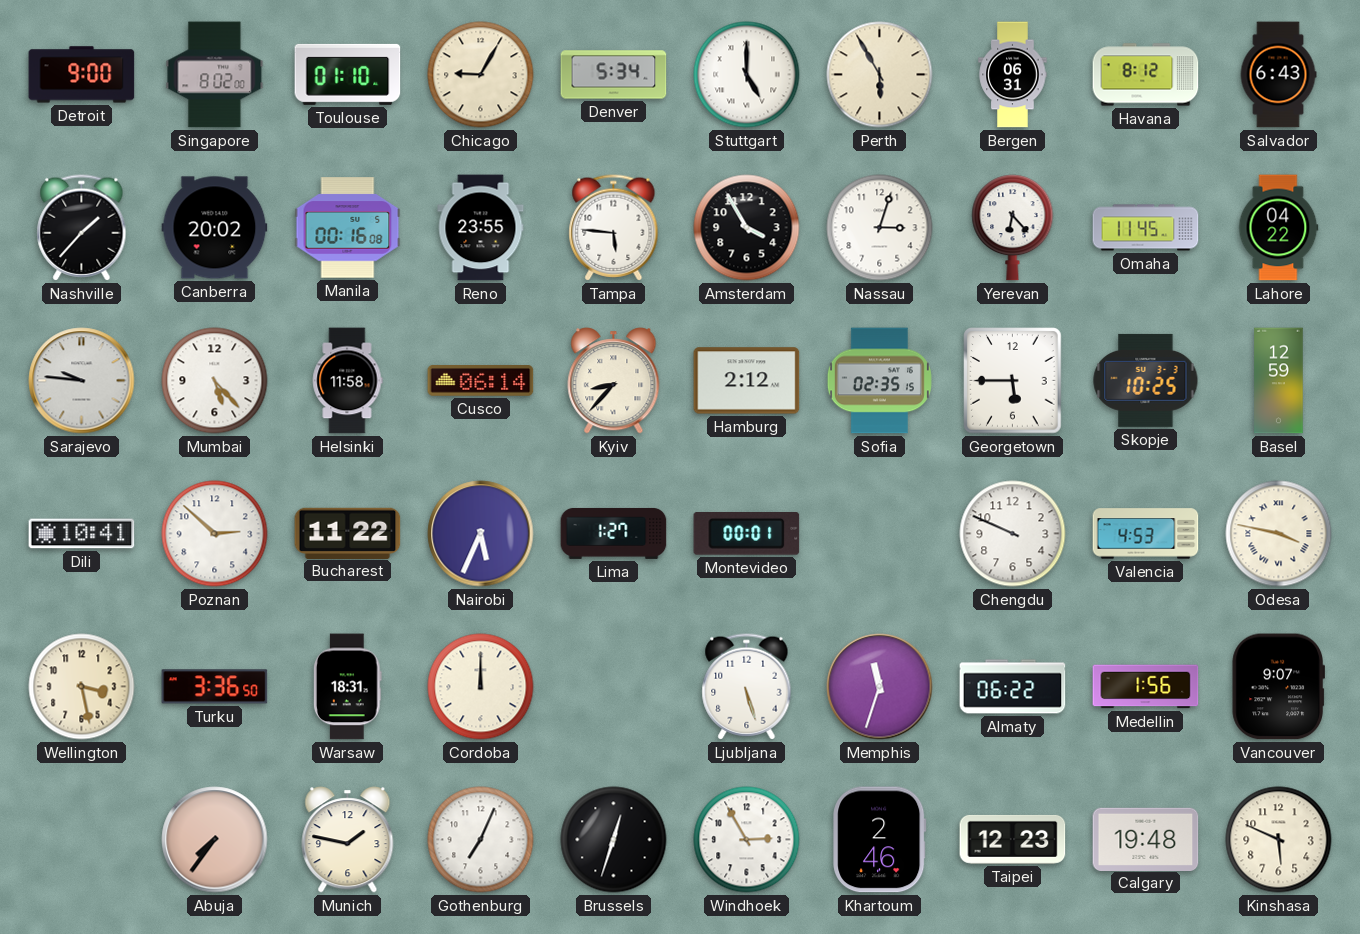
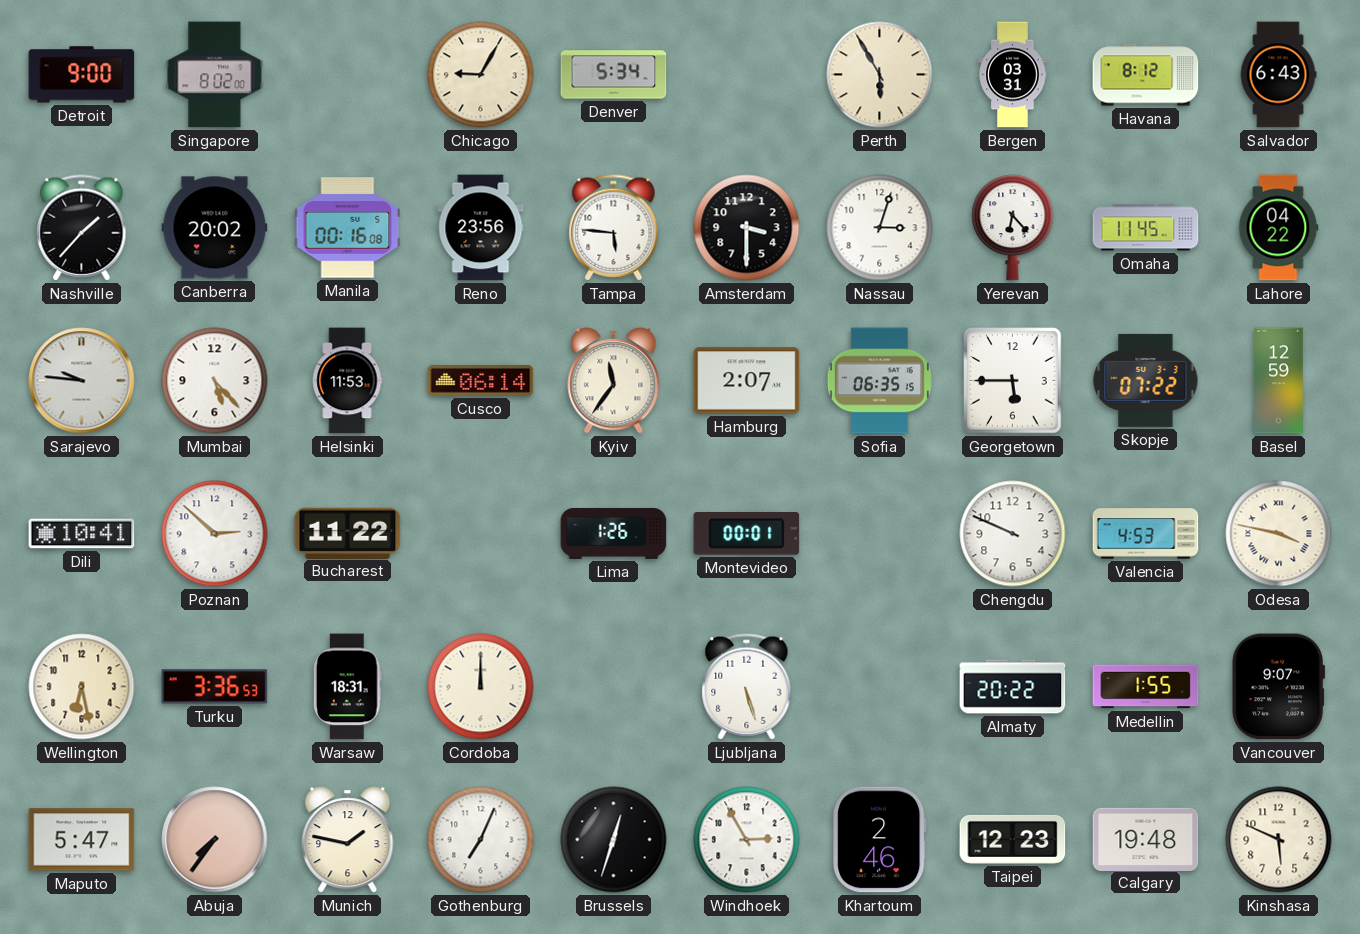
Toulouse: 01:10 -> none (348, 74)
Stuttgart: 5:00 -> none (747, 75)
Bergen: 06:31 -> 03:31 (1013, 75)
Reno: 23:55 -> 23:56 (481, 228)
Amsterdam: 3:55 -> 3:30 (747, 228)
Helsinki: 11:58 -> 11:53 (347, 381)
Kyiv: 8:37 -> 11:36 (614, 381)
Hamburg: 2:12 -> 2:07 (747, 381)
Sofia: 02:35 -> 06:35 (879, 381)
Skopje: 10:25 -> 07:22 (1146, 380)
Nairobi: 5:34 -> none (481, 534)
Lima: 1:27 -> 1:26 (614, 533)
Wellington: 3:28 -> 6:28 (82, 687)
Turku: 3:36:50 -> 3:36:53 (215, 687)
Memphis: 11:33 -> none (880, 687)
Almaty: 06:22 -> 20:22 (1013, 687)
Medellin: 1:56 -> 1:55 (1146, 687)
Maputo: none -> 5:47 (82, 840)
